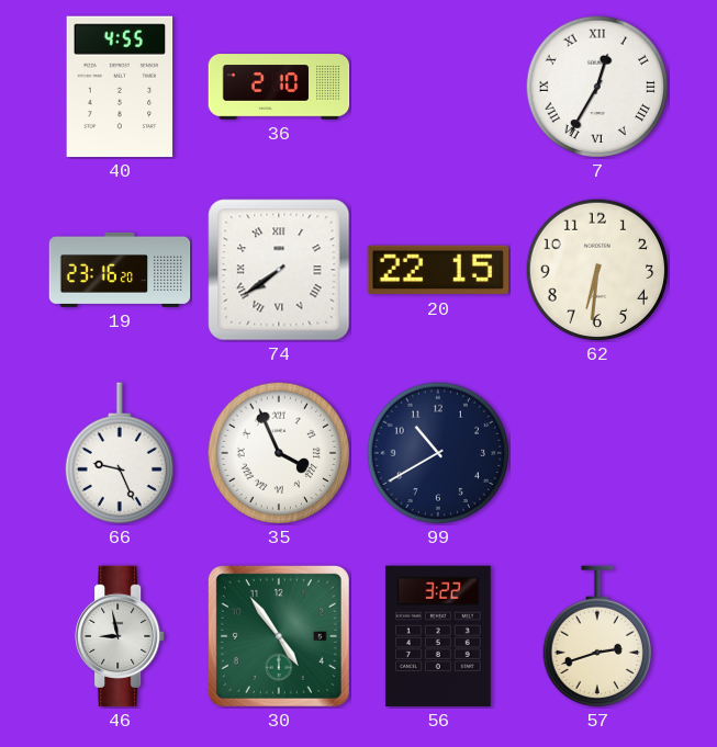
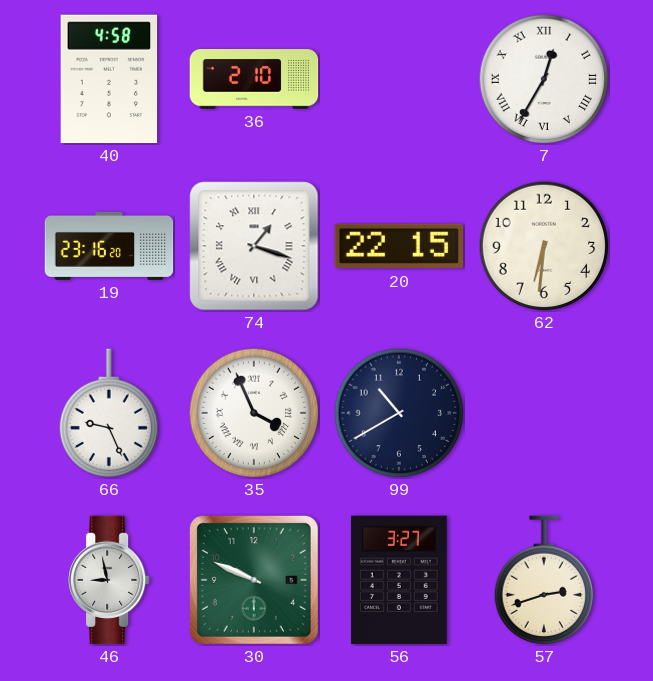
40: 4:55 -> 4:58 (109, 79)
74: 7:39 -> 1:18 (254, 246)
30: 4:54 -> 9:49 (254, 580)
56: 3:22 -> 3:27 (399, 580)
